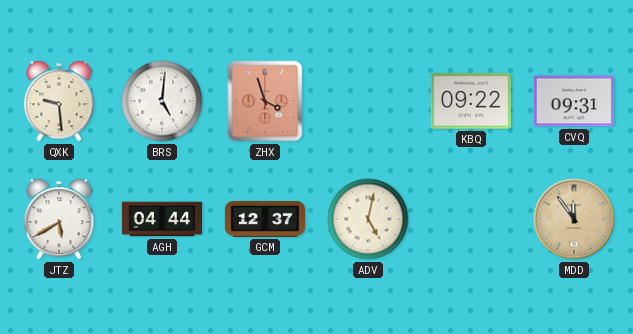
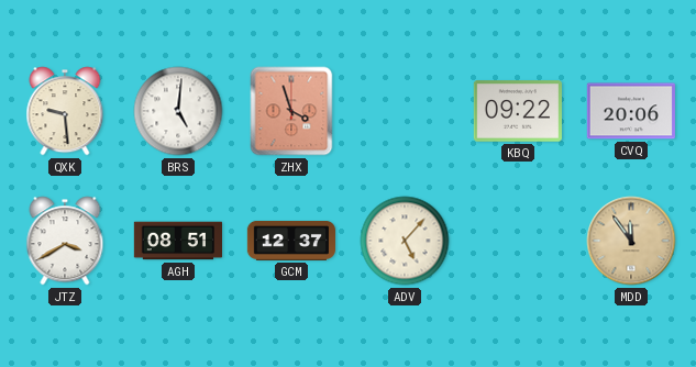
CVQ: 09:31 -> 20:06 (631, 111)
JTZ: 5:40 -> 3:40 (65, 241)
AGH: 04:44 -> 08:51 (177, 241)
ADV: 5:02 -> 5:07 (405, 241)
